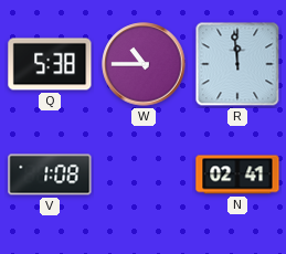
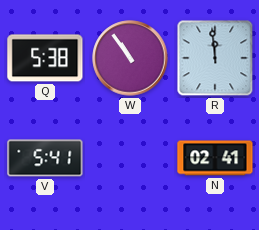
W: 10:45 -> 10:54 (130, 58)
V: 1:08 -> 5:41 (45, 158)
